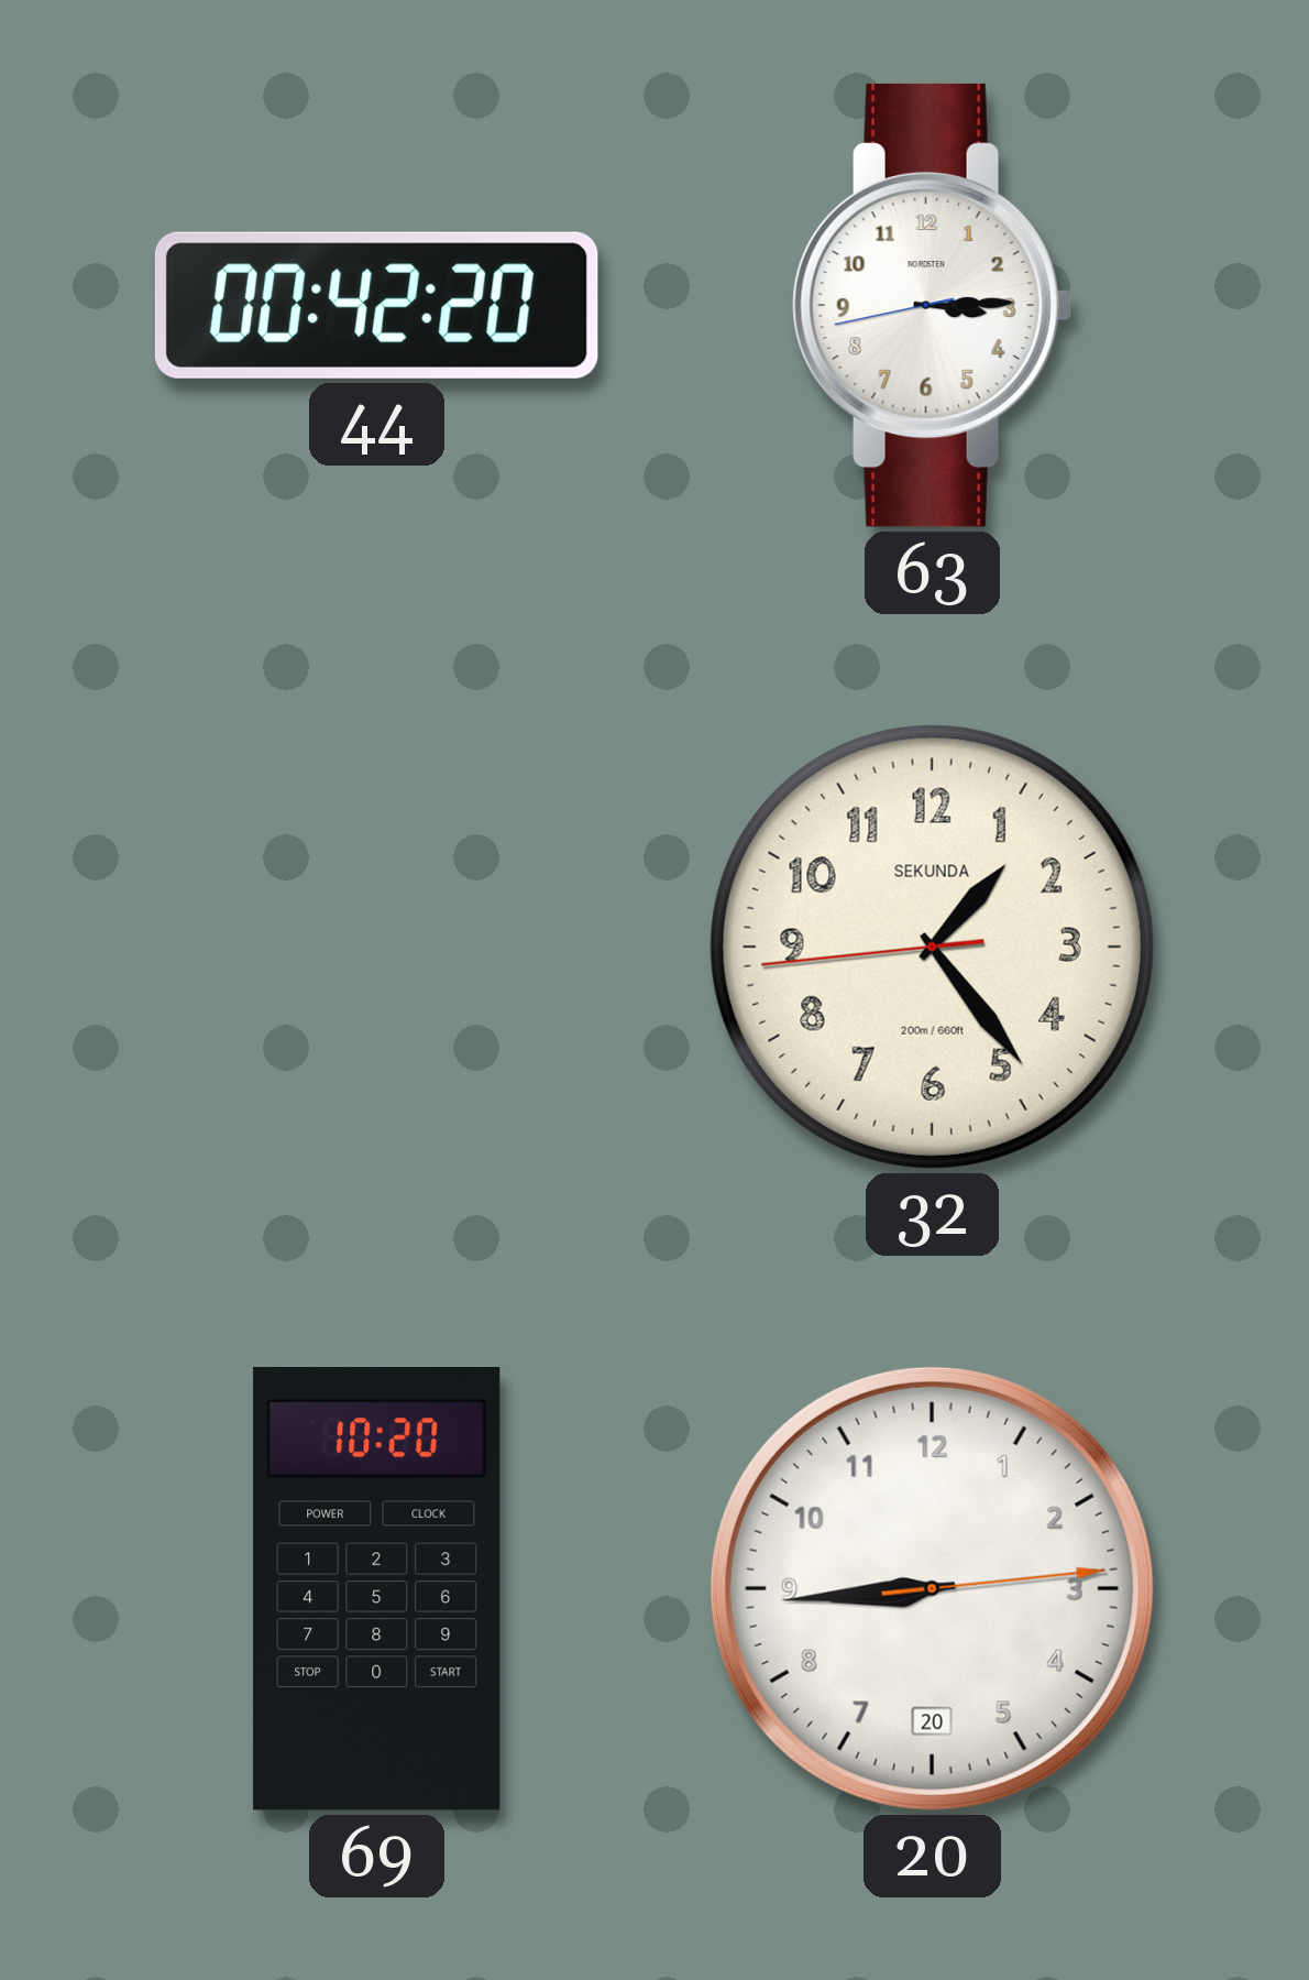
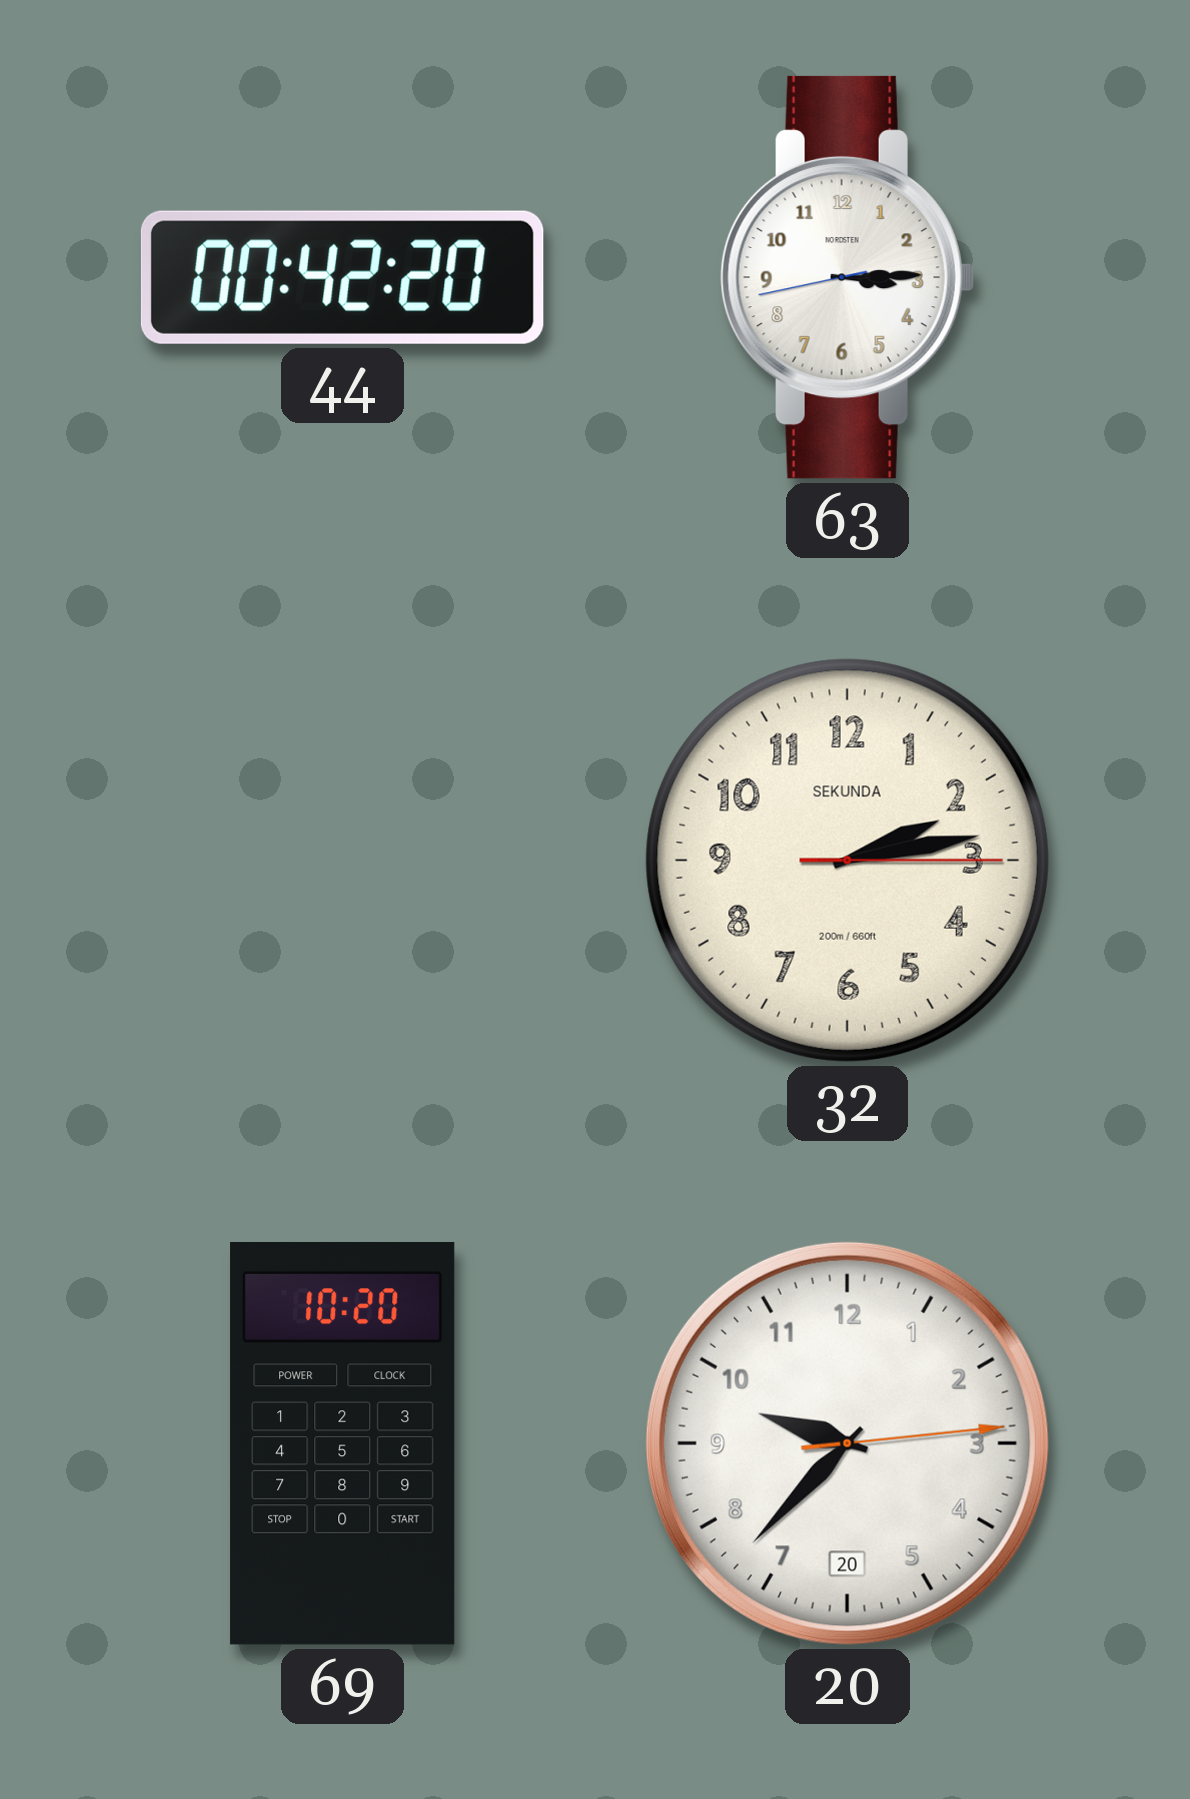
32: 1:23 -> 2:13 (847, 860)
20: 8:44 -> 9:37 (847, 1443)
